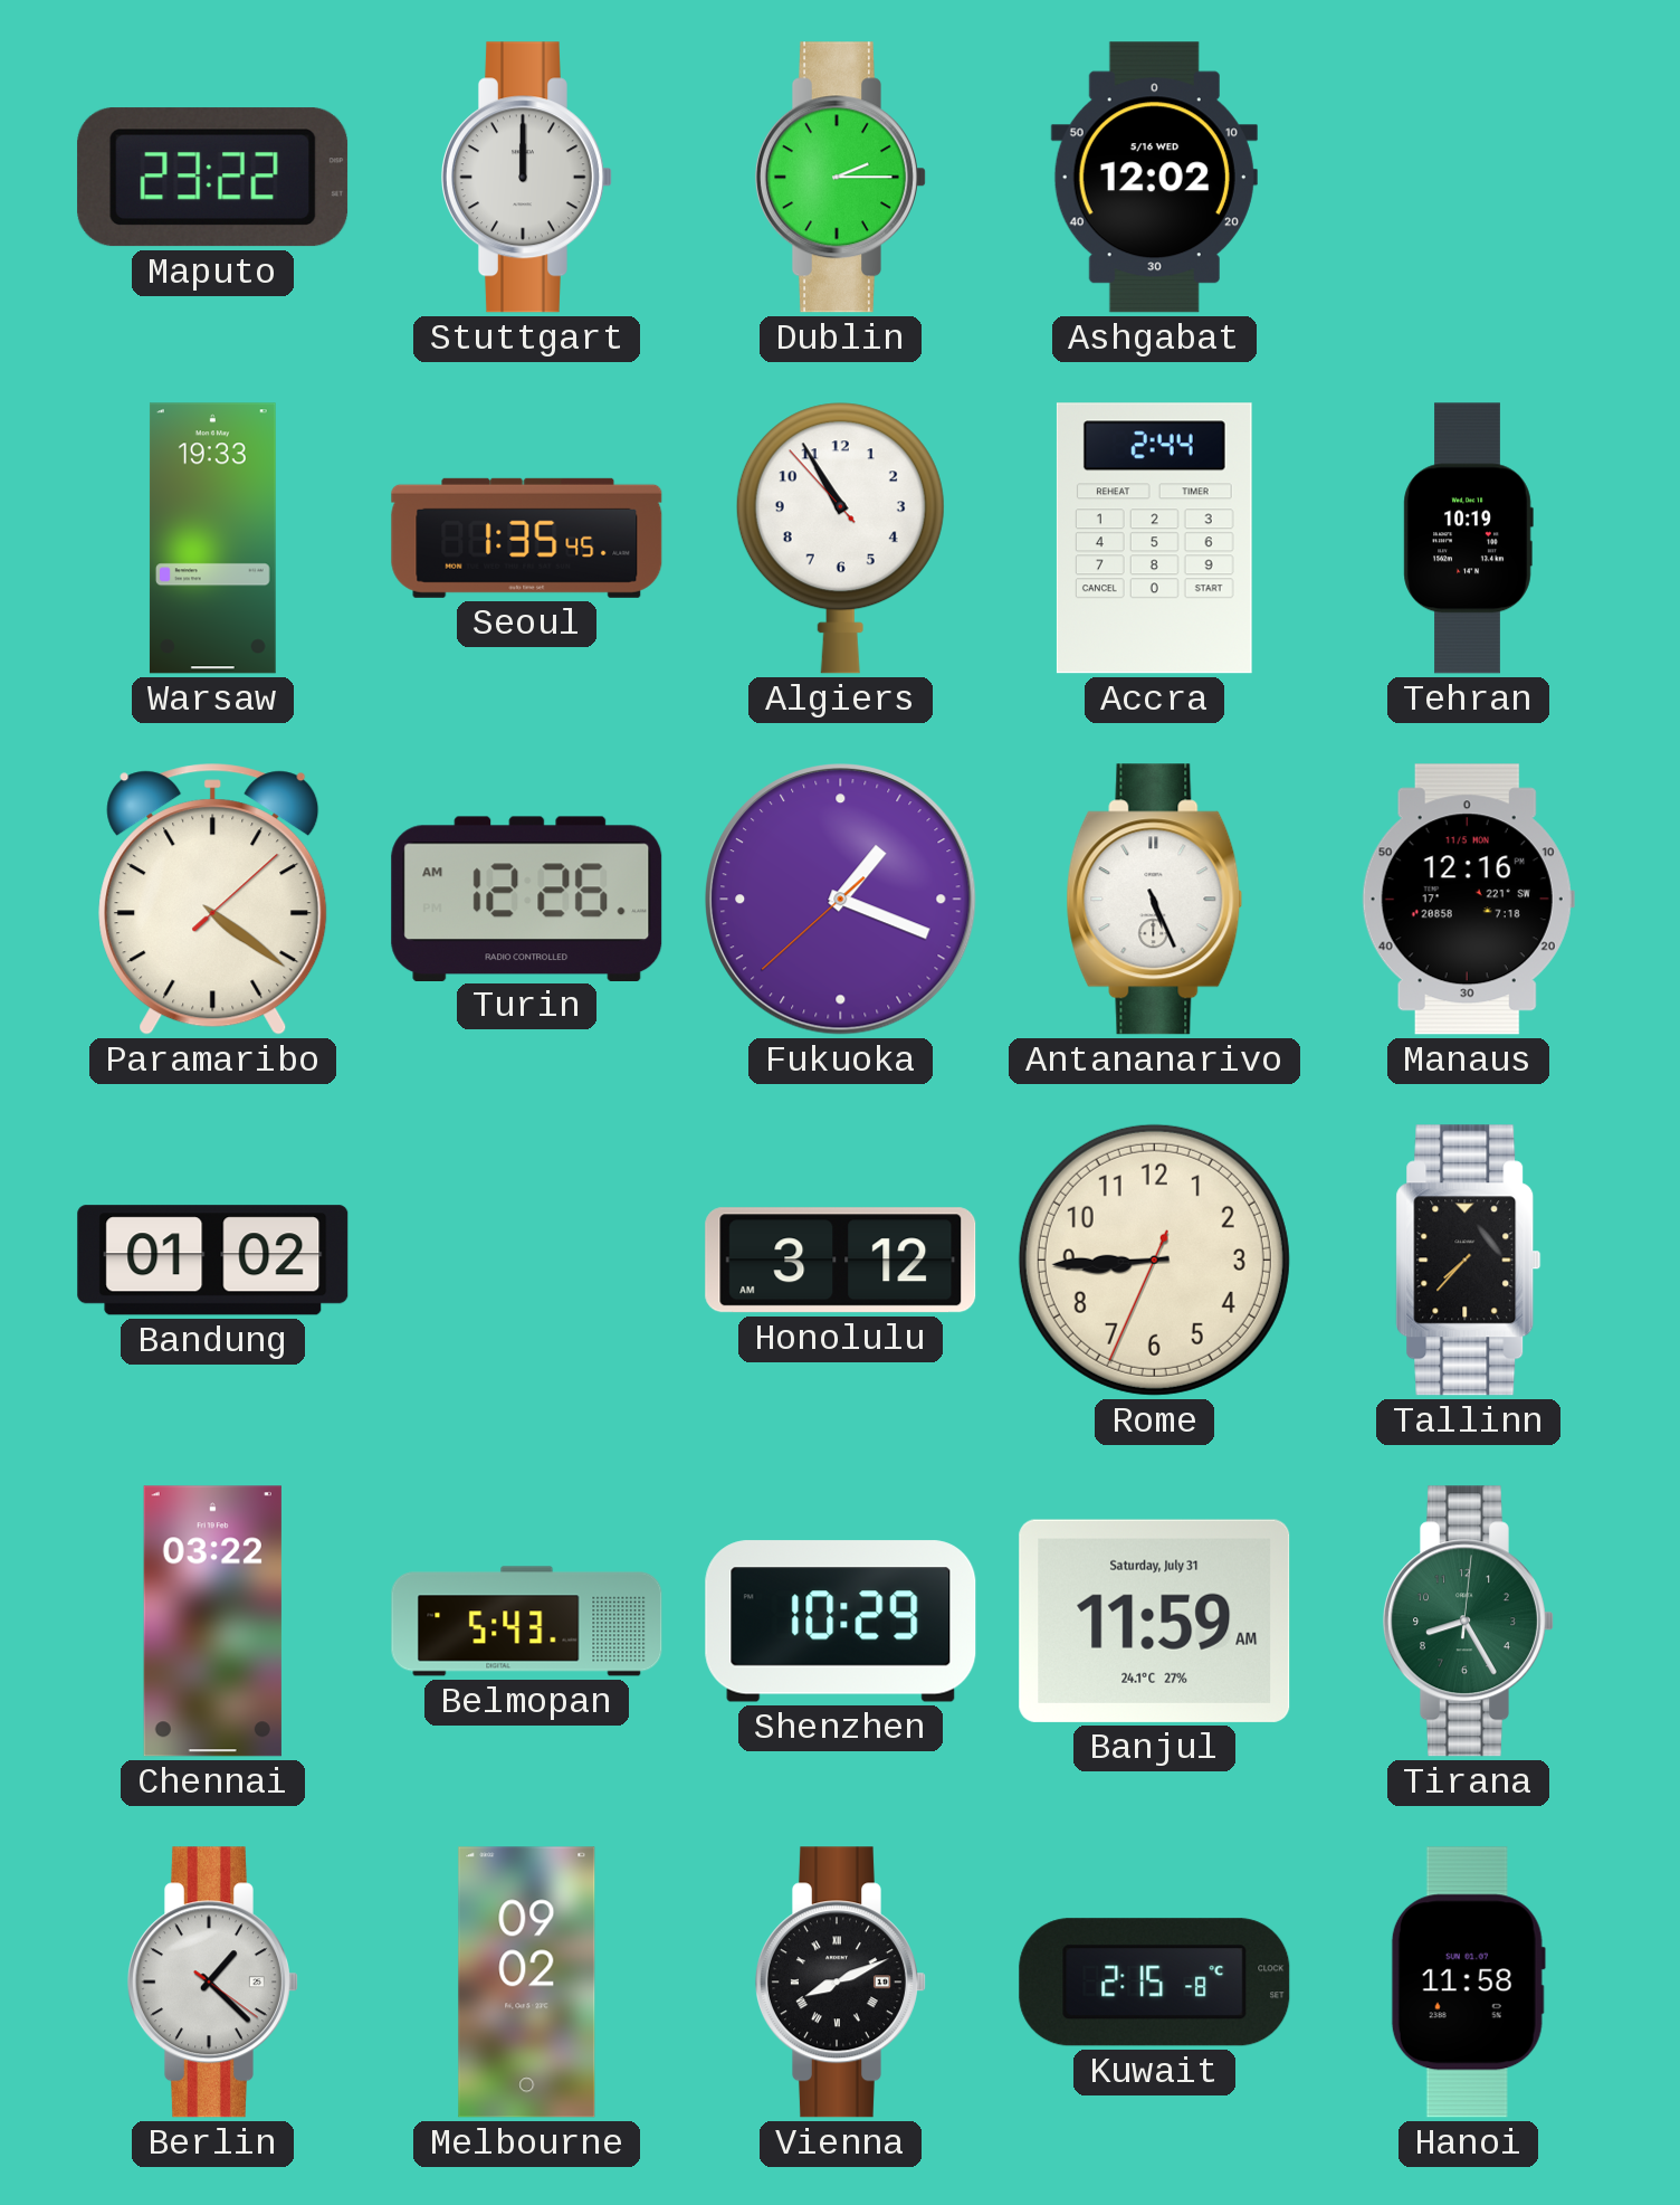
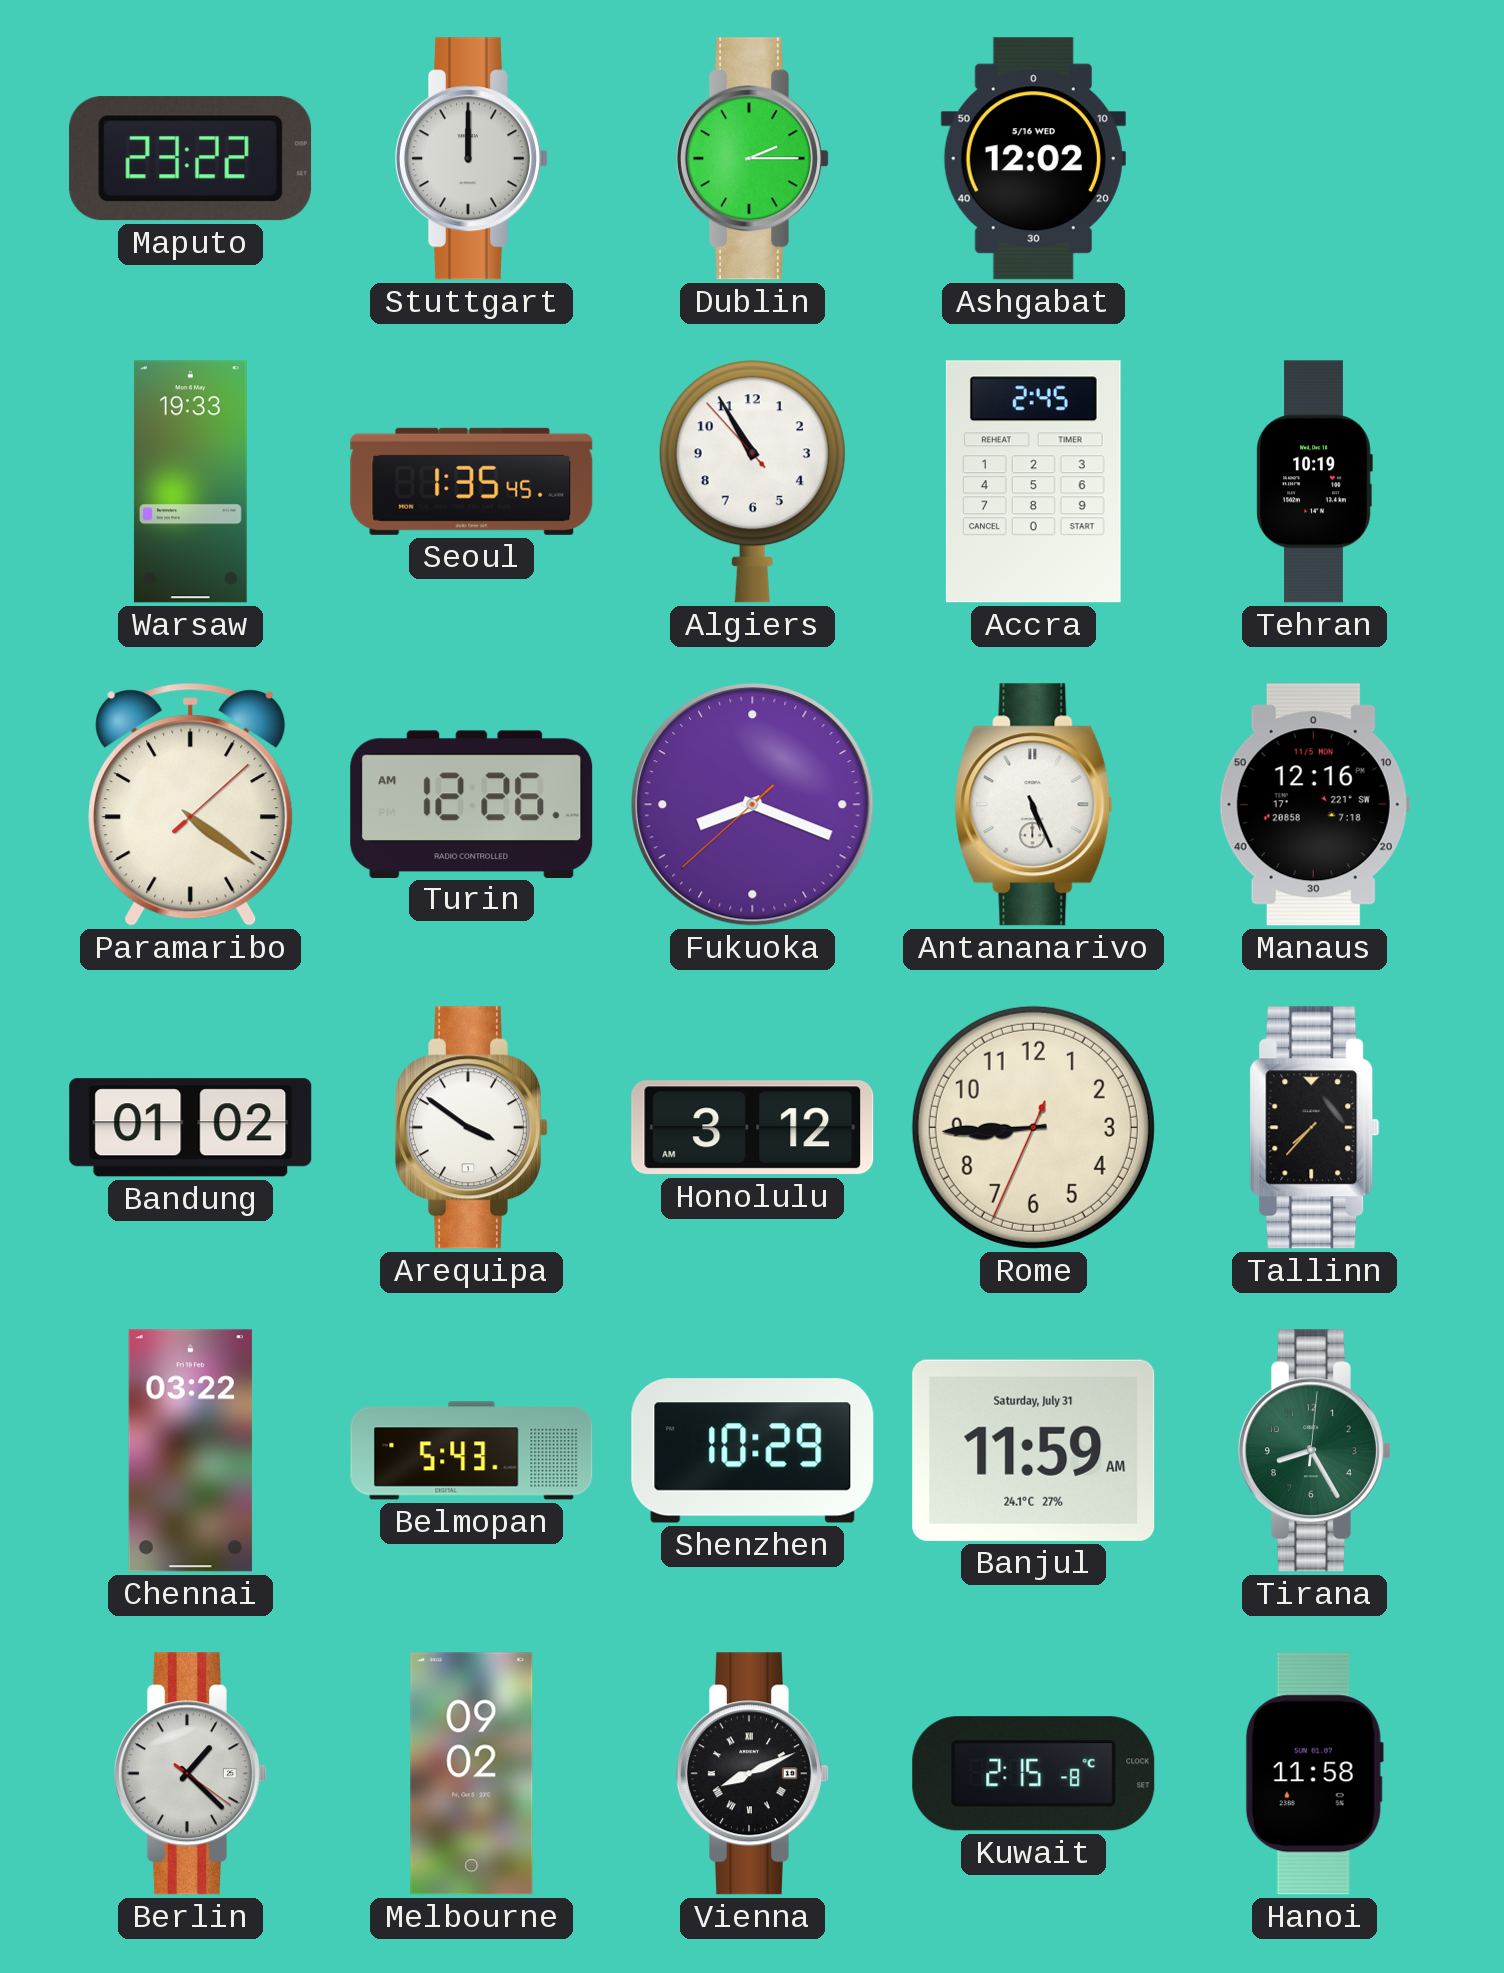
Accra: 2:44 -> 2:45 (1033, 482)
Fukuoka: 1:18 -> 8:18 (753, 805)
Arequipa: none -> 3:51 (471, 1128)
